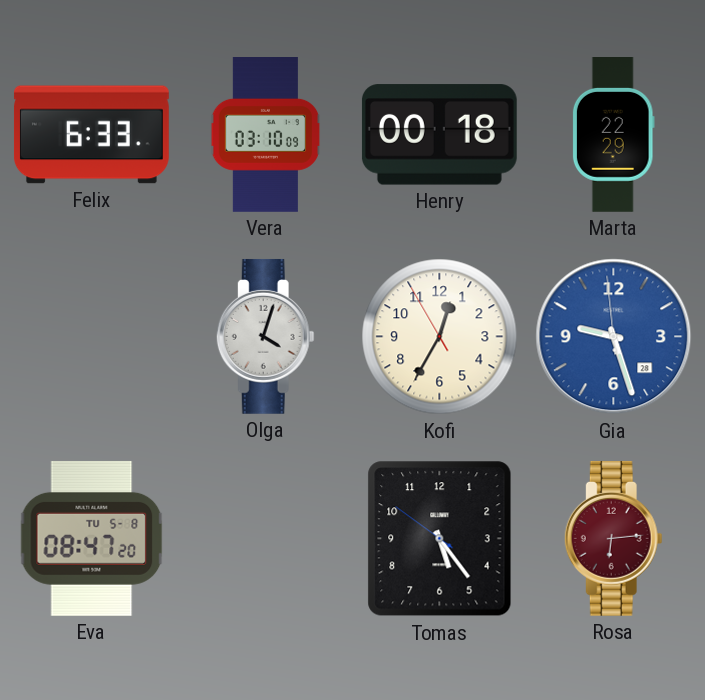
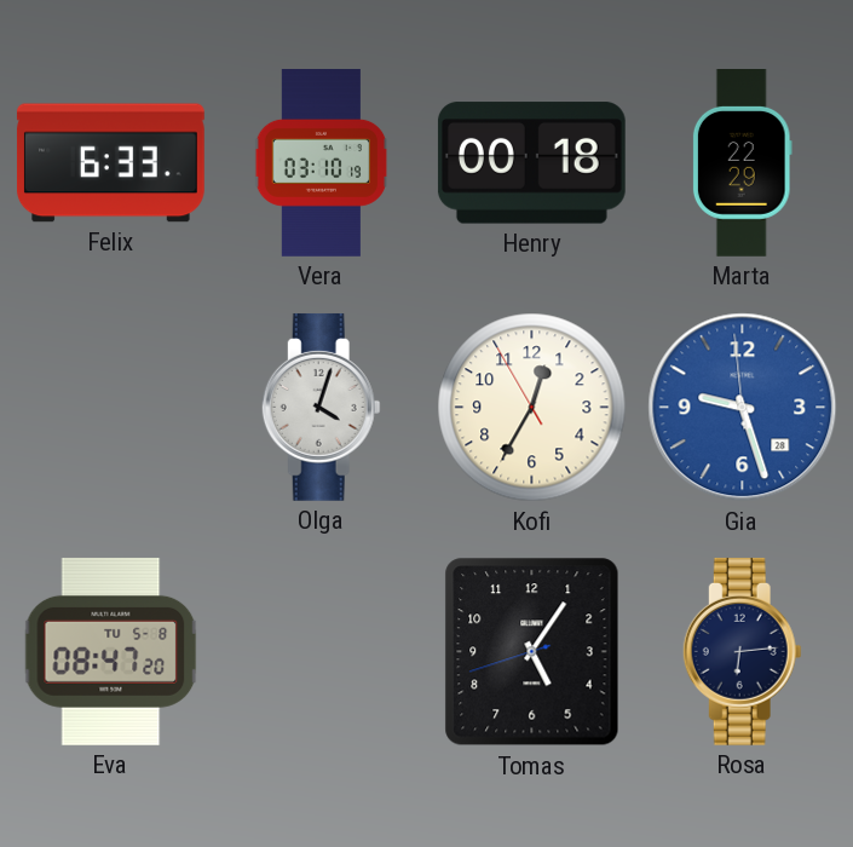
Vera: 03:10:09 -> 03:10:19 (322, 163)
Tomas: 5:23 -> 5:05 (532, 652)
Rosa dial: burgundy -> navy (742, 651)
